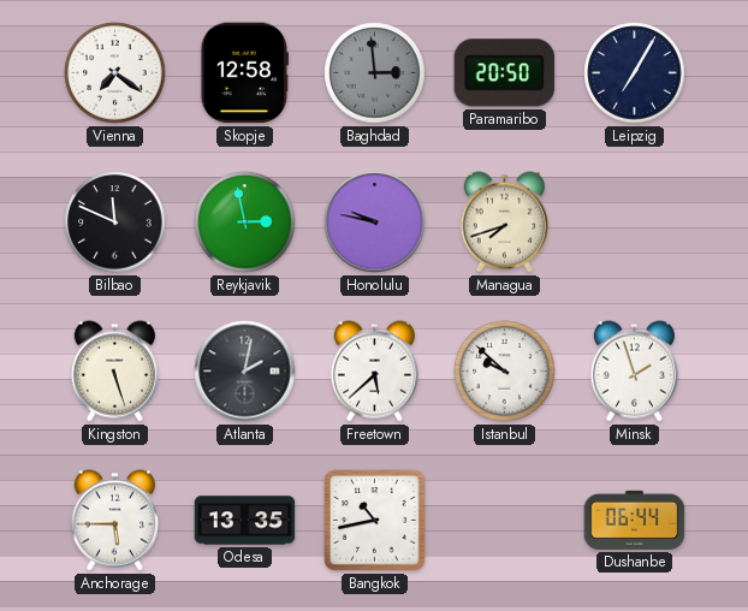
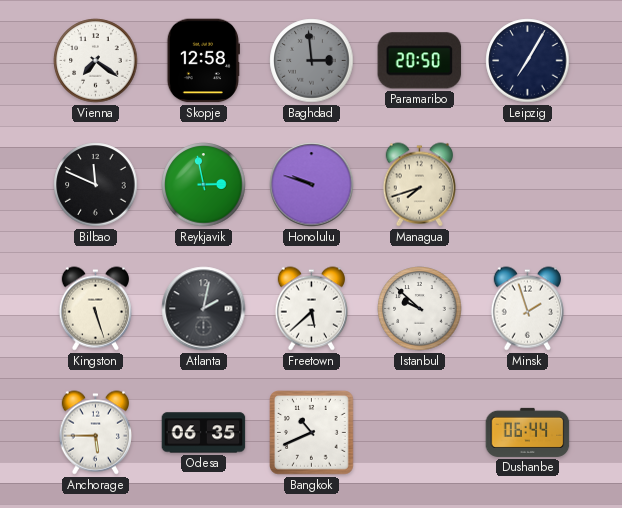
Honolulu: 9:47 -> 9:48 (312, 185)
Odesa: 13:35 -> 06:35 (204, 433)
Bangkok: 10:43 -> 10:41 (312, 433)
